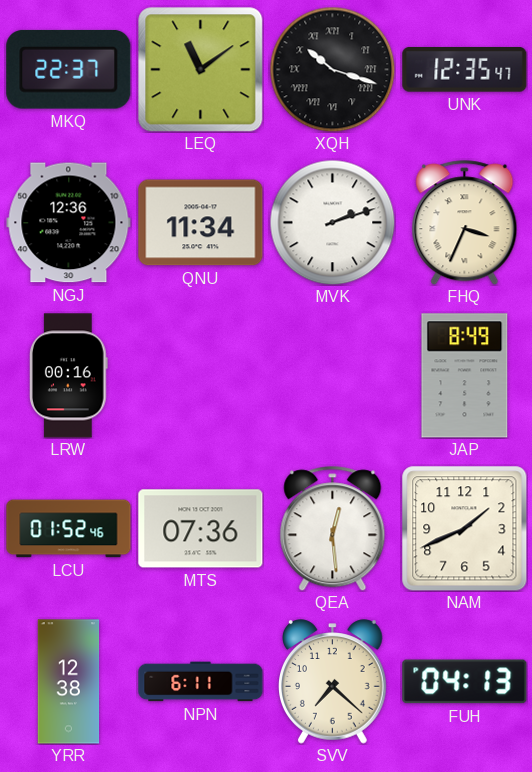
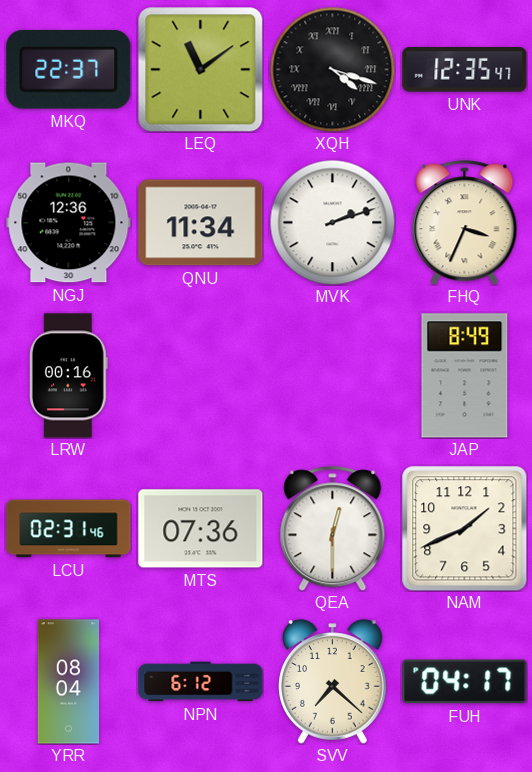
XQH: 10:18 -> 4:18 (332, 69)
LCU: 01:52 -> 02:31 (69, 529)
QEA: 12:29 -> 12:30 (333, 529)
YRR: 12:38 -> 08:04 (69, 682)
NPN: 6:11 -> 6:12 (201, 682)
FUH: 04:13 -> 04:17 (465, 682)
